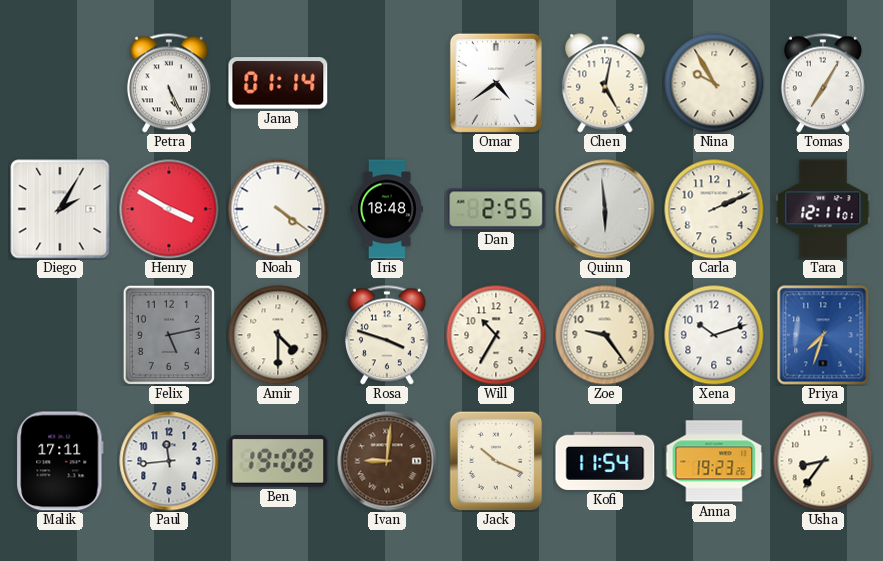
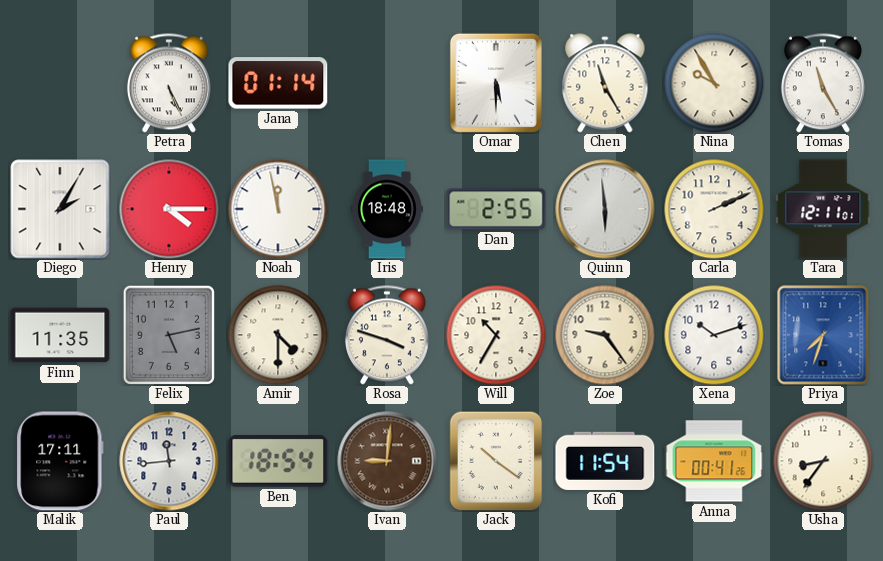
Omar: 4:39 -> 5:30 (496, 83)
Chen: 5:02 -> 11:25 (605, 83)
Tomas: 7:05 -> 11:25 (823, 83)
Henry: 3:50 -> 4:15 (169, 209)
Noah: 4:21 -> 11:58 (278, 209)
Finn: none -> 11:35 (60, 335)
Ben: 19:08 -> 18:54 (278, 462)
Jack: 10:19 -> 10:21 (496, 461)
Anna: 19:23 -> 00:41 (714, 461)
